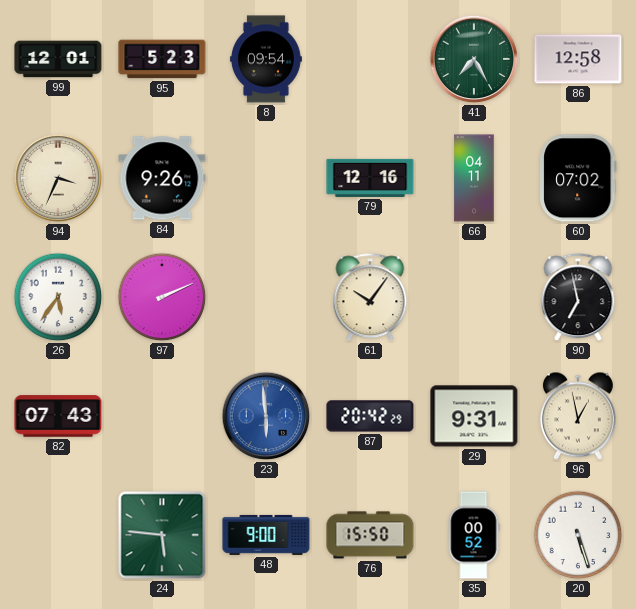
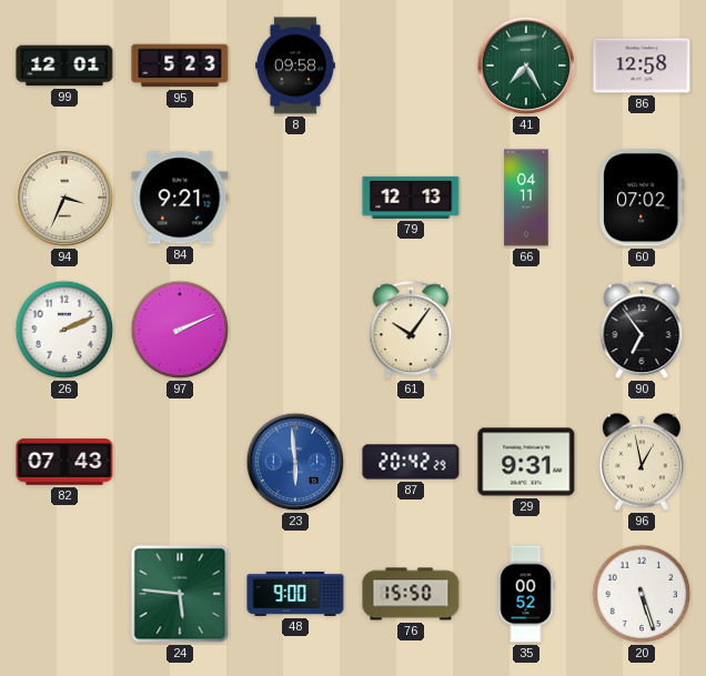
8: 09:54 -> 09:58 (295, 65)
84: 9:26 -> 9:21 (180, 198)
79: 12:16 -> 12:13 (411, 198)
26: 5:36 -> 2:11 (64, 330)
90: 6:58 -> 6:54 (642, 331)
